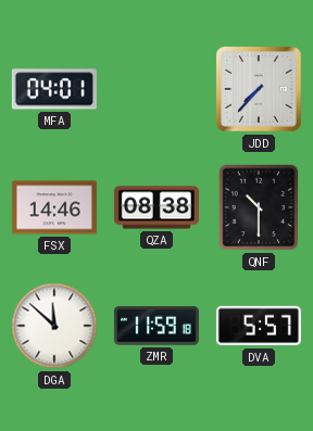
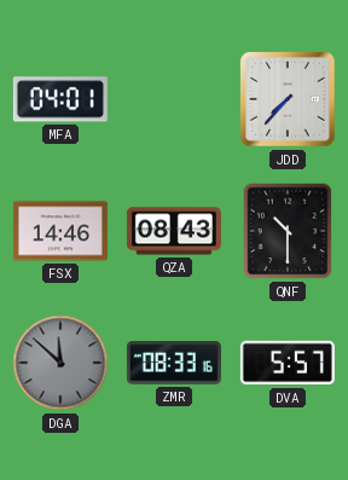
QZA: 08:38 -> 08:43 (174, 231)
DGA dial: white -> grey (60, 363)
ZMR: 11:59 -> 08:33 (174, 363)
